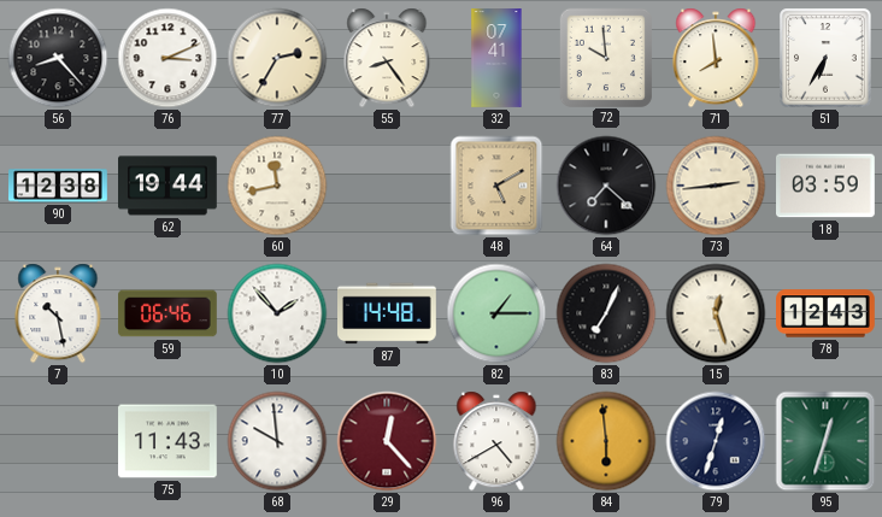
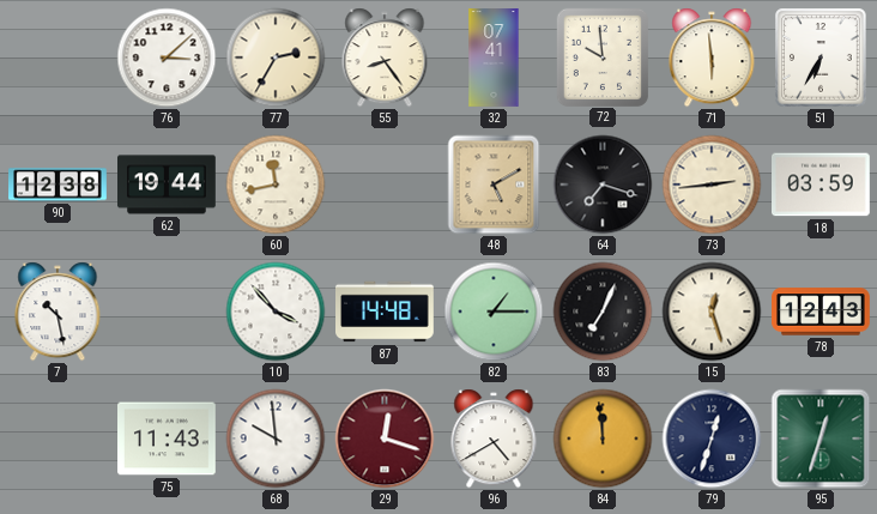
56: 8:23 -> none (58, 58)
76: 3:11 -> 3:08 (167, 58)
71: 7:59 -> 5:59 (712, 58)
64: 7:22 -> 7:18 (603, 185)
59: 06:46 -> none (167, 313)
10: 1:53 -> 3:53 (276, 312)
29: 12:23 -> 12:18 (385, 439)
84: 5:59 -> 11:59 (603, 439)
